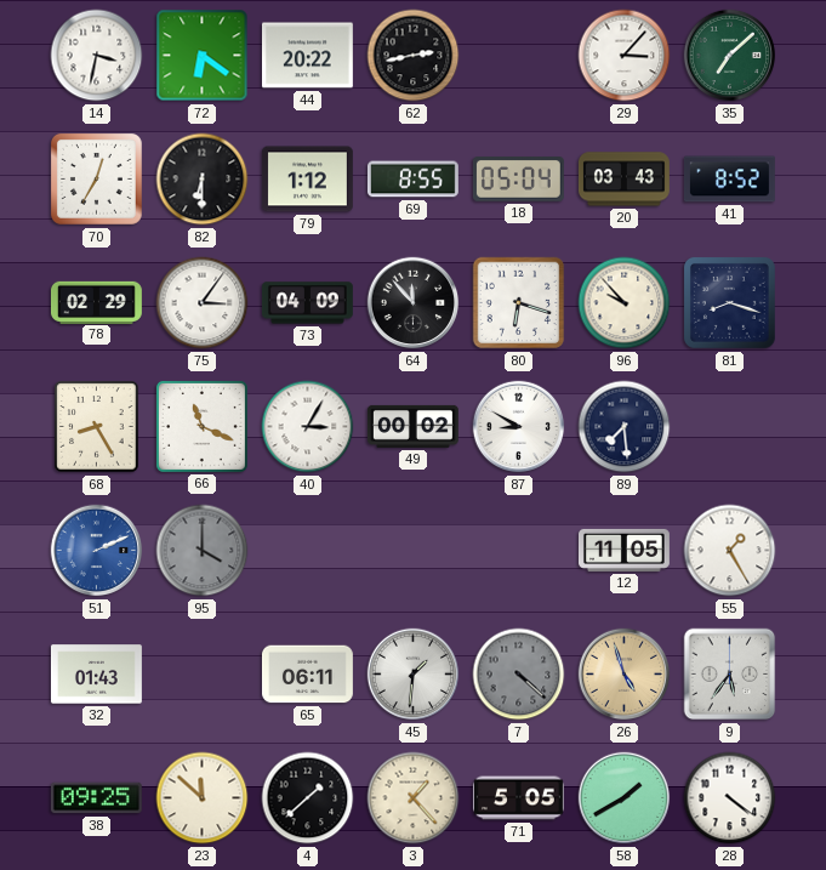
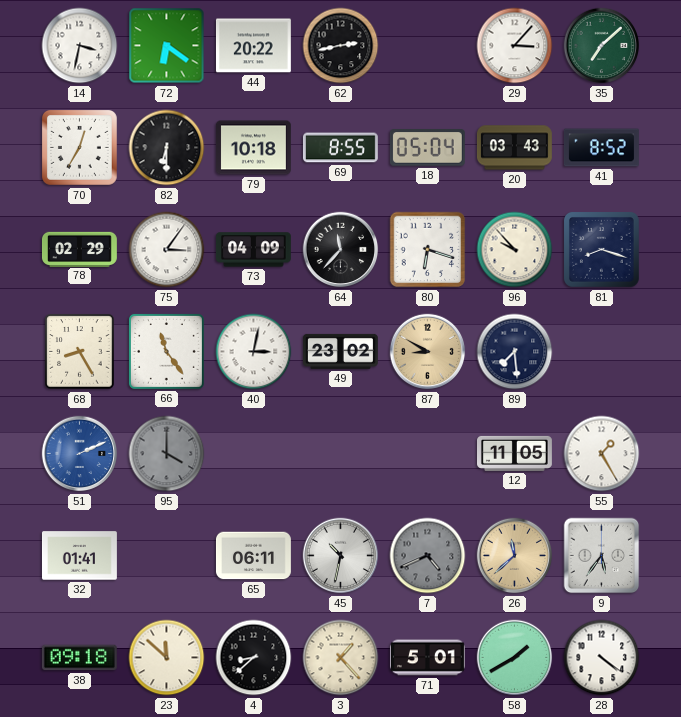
79: 1:12 -> 10:18 (253, 148)
64: 11:53 -> 11:37 (341, 250)
66: 11:19 -> 11:24 (166, 351)
40: 3:05 -> 3:02 (254, 352)
49: 00:02 -> 23:02 (340, 351)
87 dial: white -> champagne (428, 352)
32: 01:43 -> 01:41 (80, 556)
45: 1:31 -> 10:32 (341, 556)
7: 4:22 -> 4:41 (428, 556)
26: 4:57 -> 11:38 (515, 556)
38: 09:25 -> 09:18 (79, 658)
4: 1:38 -> 8:38 (254, 658)
71: 5:05 -> 5:01 (428, 658)
